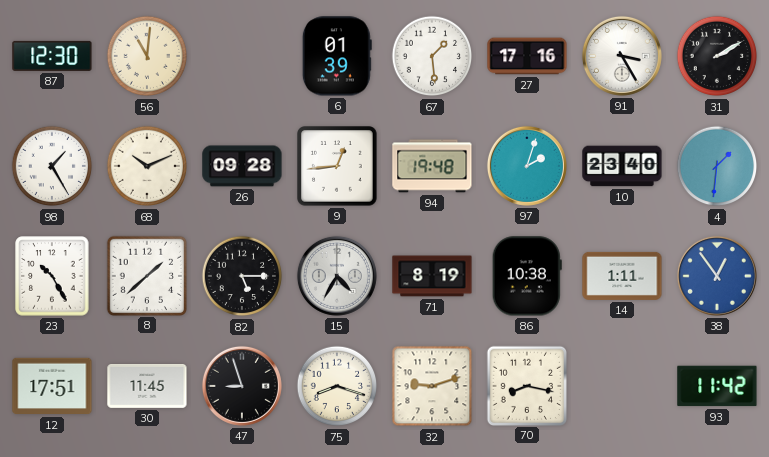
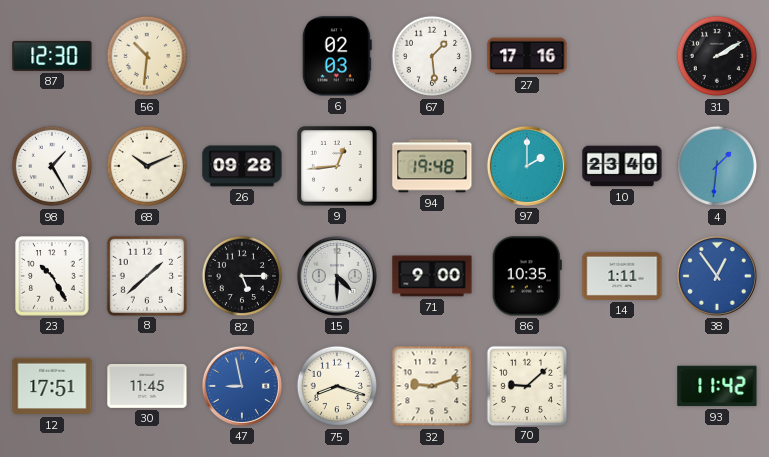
56: 11:01 -> 10:31 (147, 56)
6: 01:39 -> 02:03 (337, 56)
91: 3:25 -> none (622, 56)
97: 2:03 -> 2:00 (527, 166)
15: 4:35 -> 4:30 (337, 276)
71: 8:19 -> 9:00 (432, 276)
86: 10:38 -> 10:35 (527, 276)
47: 8:57 -> 8:58 (242, 386)
47 dial: black -> blue (242, 386)
70: 8:17 -> 9:08 (526, 385)
